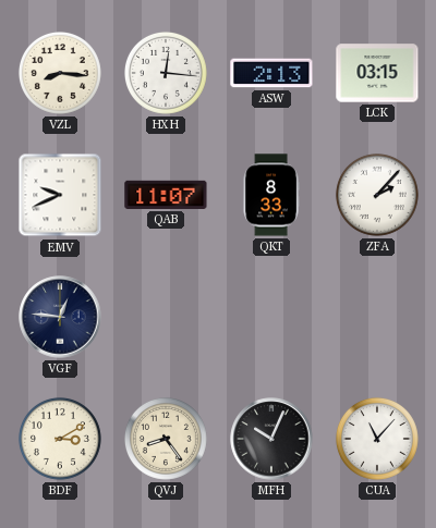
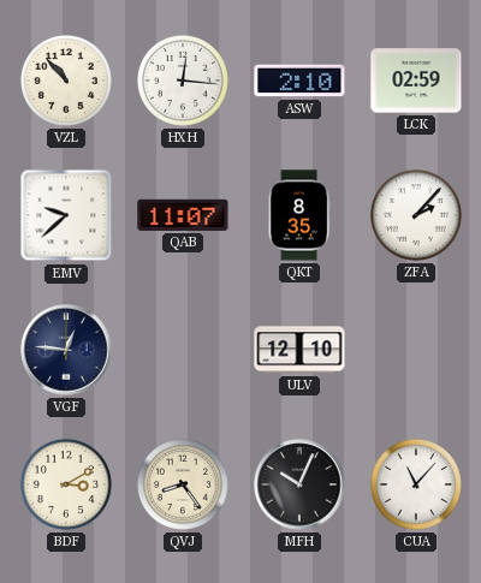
VZL: 8:16 -> 10:53 (66, 81)
ASW: 2:13 -> 2:10 (299, 81)
LCK: 03:15 -> 02:59 (416, 81)
EMV: 9:41 -> 9:38 (66, 215)
QKT: 8:33 -> 8:35 (299, 215)
ULV: none -> 12:10 (299, 350)
